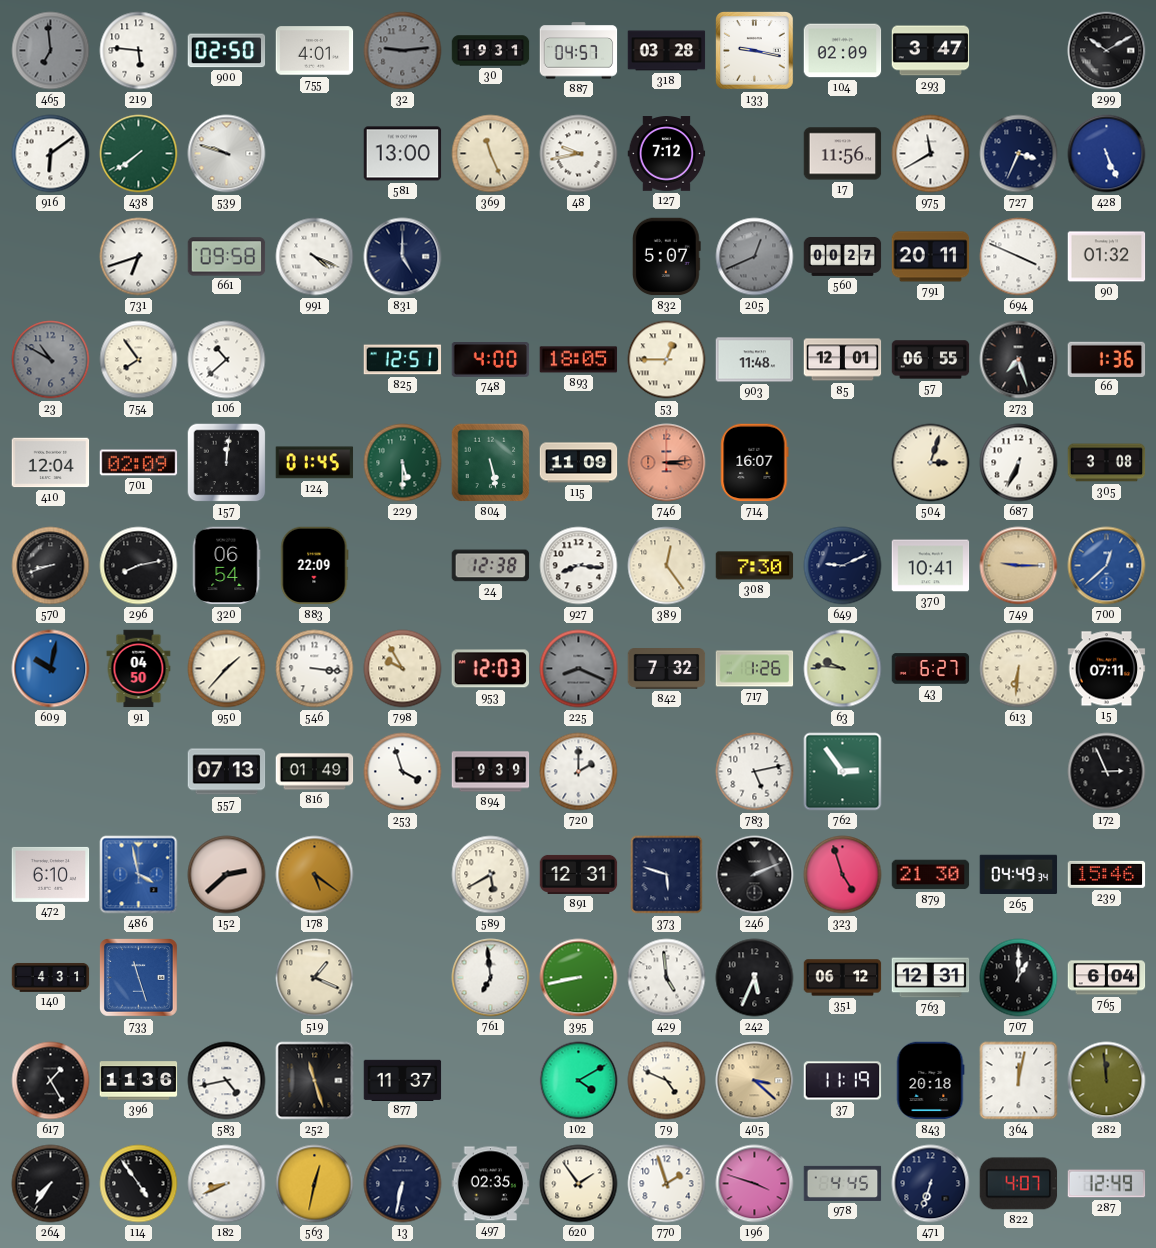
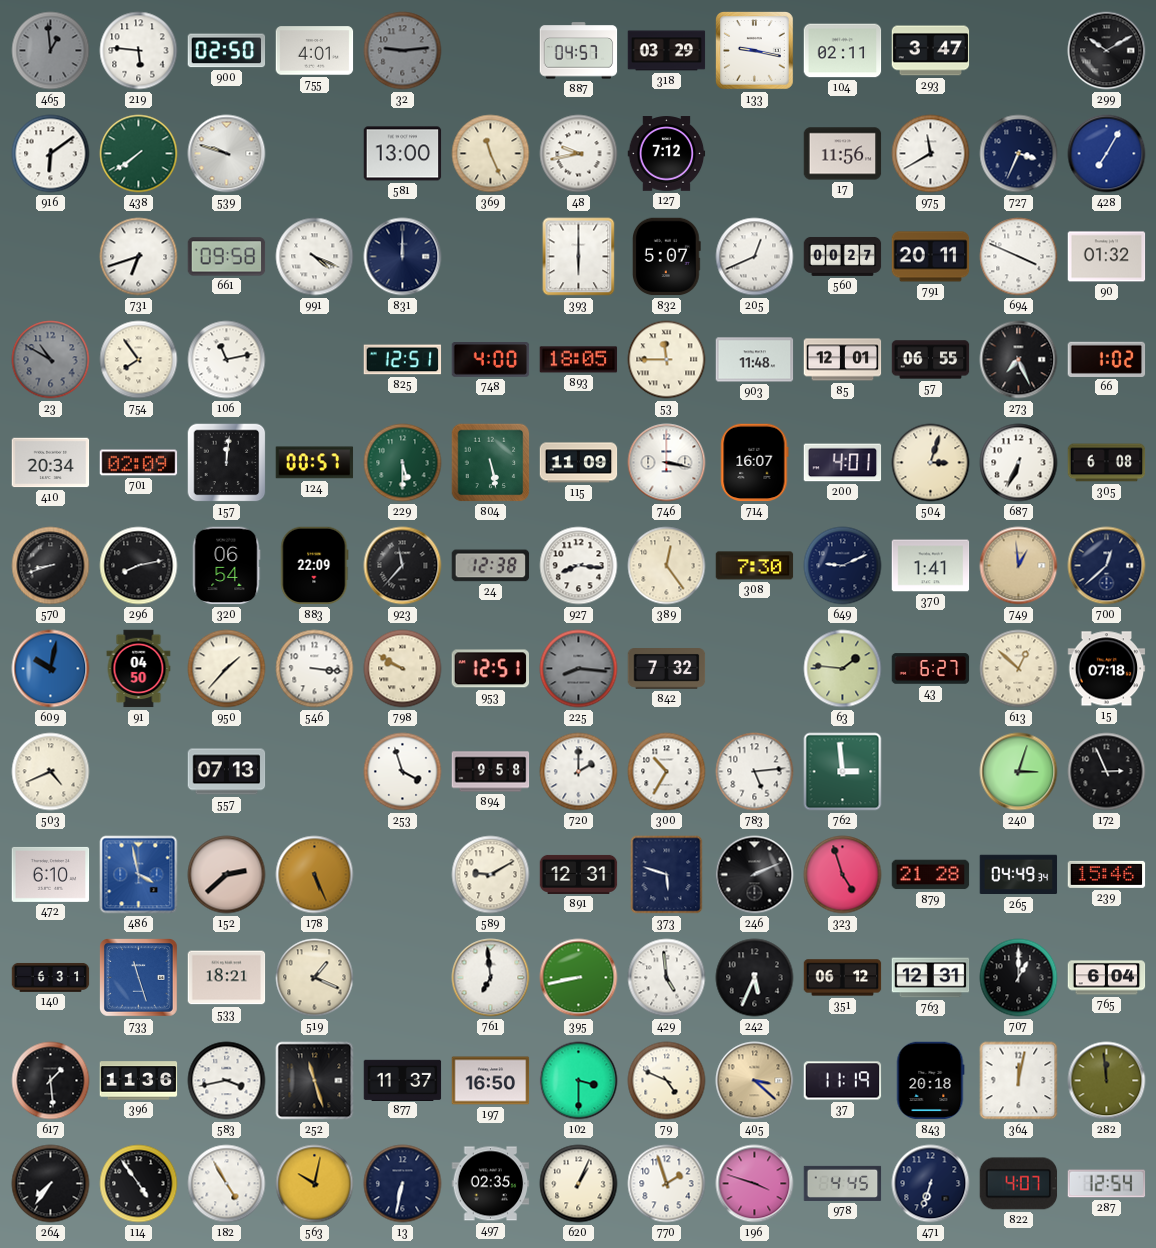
465: 6:59 -> 12:59 (51, 51)
30: 19:31 -> none (491, 51)
318: 03:28 -> 03:29 (667, 51)
104: 02:09 -> 02:11 (843, 51)
428: 5:26 -> 7:05 (1107, 154)
831: 5:00 -> 12:00 (403, 257)
393: none -> 6:00 (579, 257)
205 dial: grey -> white (755, 257)
106: 10:38 -> 11:13 (227, 360)
53: 12:45 -> 11:45 (667, 360)
273: 7:27 -> 7:26 (1019, 360)
66: 1:36 -> 1:02 (1107, 359)
410: 12:04 -> 20:34 (51, 463)
124: 01:45 -> 00:57 (315, 463)
746: 3:14 -> 3:17 (667, 463)
746 dial: salmon -> white (667, 463)
200: none -> 4:01 (843, 463)
305: 3:08 -> 6:08 (1107, 463)
923: none -> 11:37 (403, 566)
370: 10:41 -> 1:41 (931, 566)
749: 9:15 -> 12:59 (1019, 566)
700 dial: blue -> navy (1107, 566)
798: 9:55 -> 9:50 (403, 669)
953: 12:03 -> 12:51 (490, 669)
225: 8:19 -> 8:16 (579, 669)
717: 1:26 -> none (755, 669)
63: 9:46 -> 1:46 (843, 669)
613: 6:31 -> 12:52 (1019, 669)
15: 07:11 -> 07:18 (1107, 669)
503: none -> 4:41 (51, 772)
816: 01:49 -> none (315, 772)
894: 9:39 -> 9:58 (491, 772)
300: none -> 10:35 (667, 772)
783: 5:13 -> 5:14 (755, 772)
762: 2:54 -> 2:59 (843, 772)
240: none -> 3:03 (1019, 772)
178: 5:21 -> 5:26 (315, 875)
589: 5:40 -> 9:10 (491, 875)
879: 21:30 -> 21:28 (931, 875)
140: 4:31 -> 6:31 (51, 977)
533: none -> 18:21 (227, 978)
617: 1:25 -> 1:29 (51, 1081)
583: 4:43 -> 3:43 (227, 1081)
197: none -> 16:50 (491, 1081)
102: 4:10 -> 3:30 (579, 1081)
182: 8:41 -> 4:55 (227, 1184)
563: 12:32 -> 10:02 (315, 1184)
620: 1:54 -> 1:04 (579, 1184)
287: 12:49 -> 12:54 (1107, 1184)
